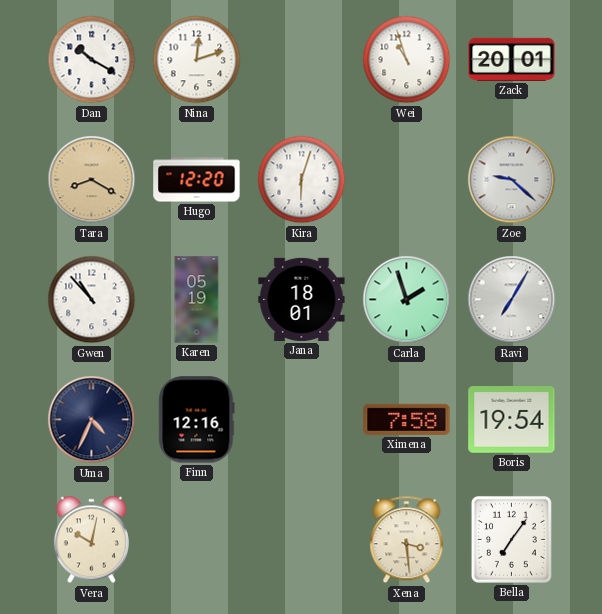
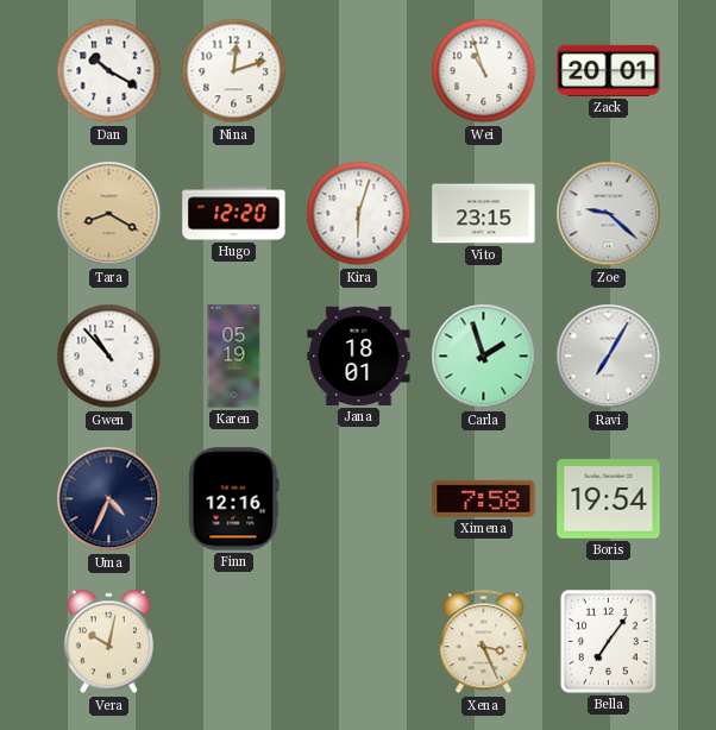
Vito: none -> 23:15 (484, 214)
Xena: 3:29 -> 3:26 (484, 642)
